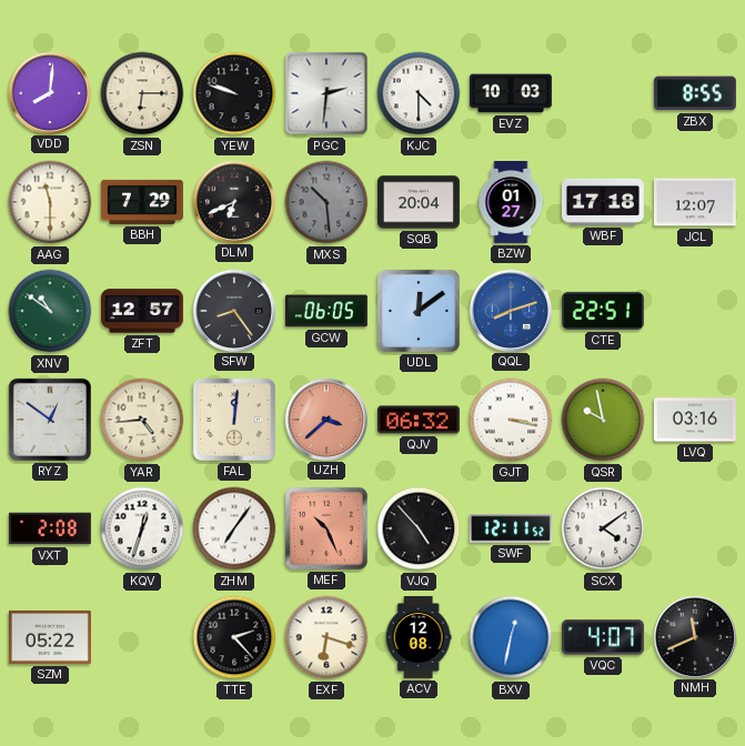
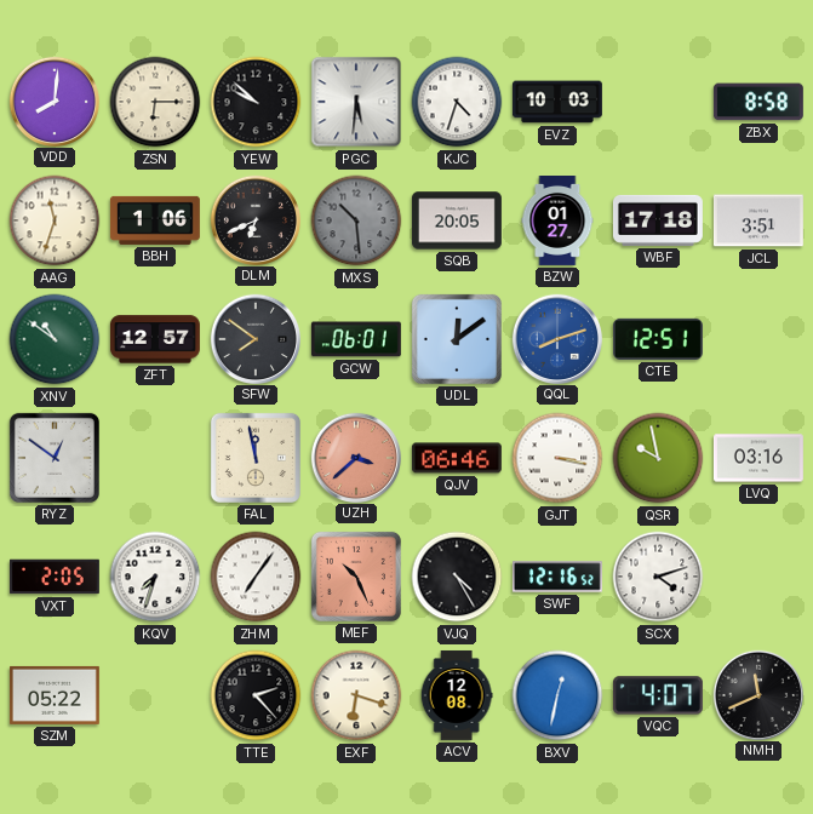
YEW: 9:48 -> 9:52 (256, 102)
PGC: 2:31 -> 5:31 (356, 102)
KJC: 4:30 -> 4:33 (457, 102)
ZBX: 8:55 -> 8:58 (758, 102)
AAG: 11:30 -> 11:33 (55, 220)
BBH: 7:29 -> 1:06 (155, 220)
SQB: 20:04 -> 20:05 (457, 220)
JCL: 12:07 -> 3:51 (758, 220)
SFW: 8:24 -> 7:51 (254, 338)
GCW: 06:05 -> 06:01 (356, 339)
CTE: 22:51 -> 12:51 (658, 339)
YAR: 4:44 -> none (142, 420)
FAL: 12:01 -> 11:58 (256, 458)
QJV: 06:32 -> 06:46 (457, 458)
VXT: 2:08 -> 2:05 (55, 577)
KQV: 12:33 -> 7:33 (155, 577)
VJQ: 4:53 -> 4:25 (457, 577)
SWF: 12:11 -> 12:16 (557, 577)
SCX: 4:09 -> 4:12 (658, 577)
